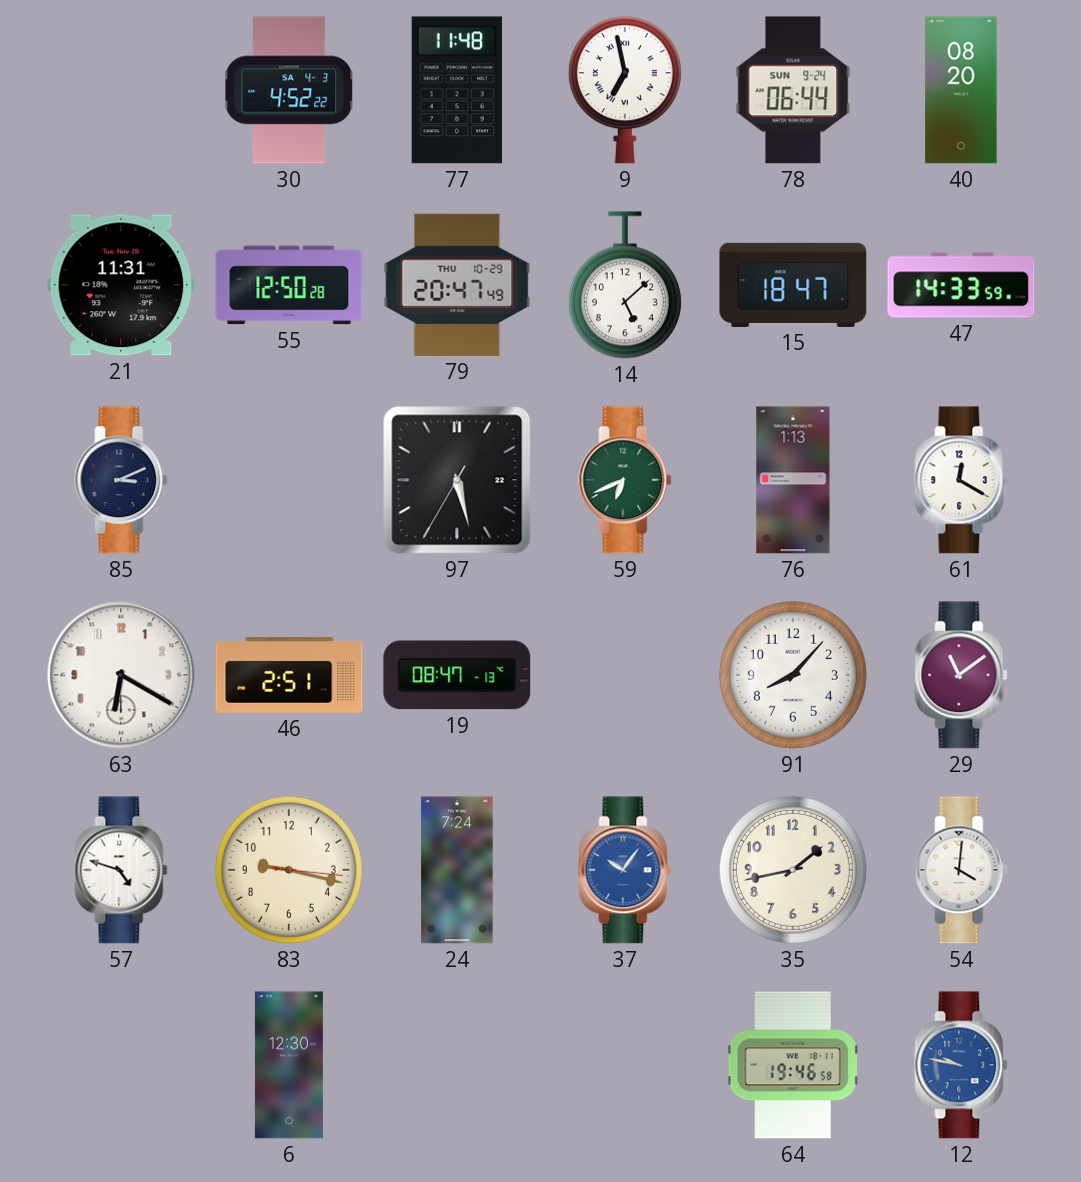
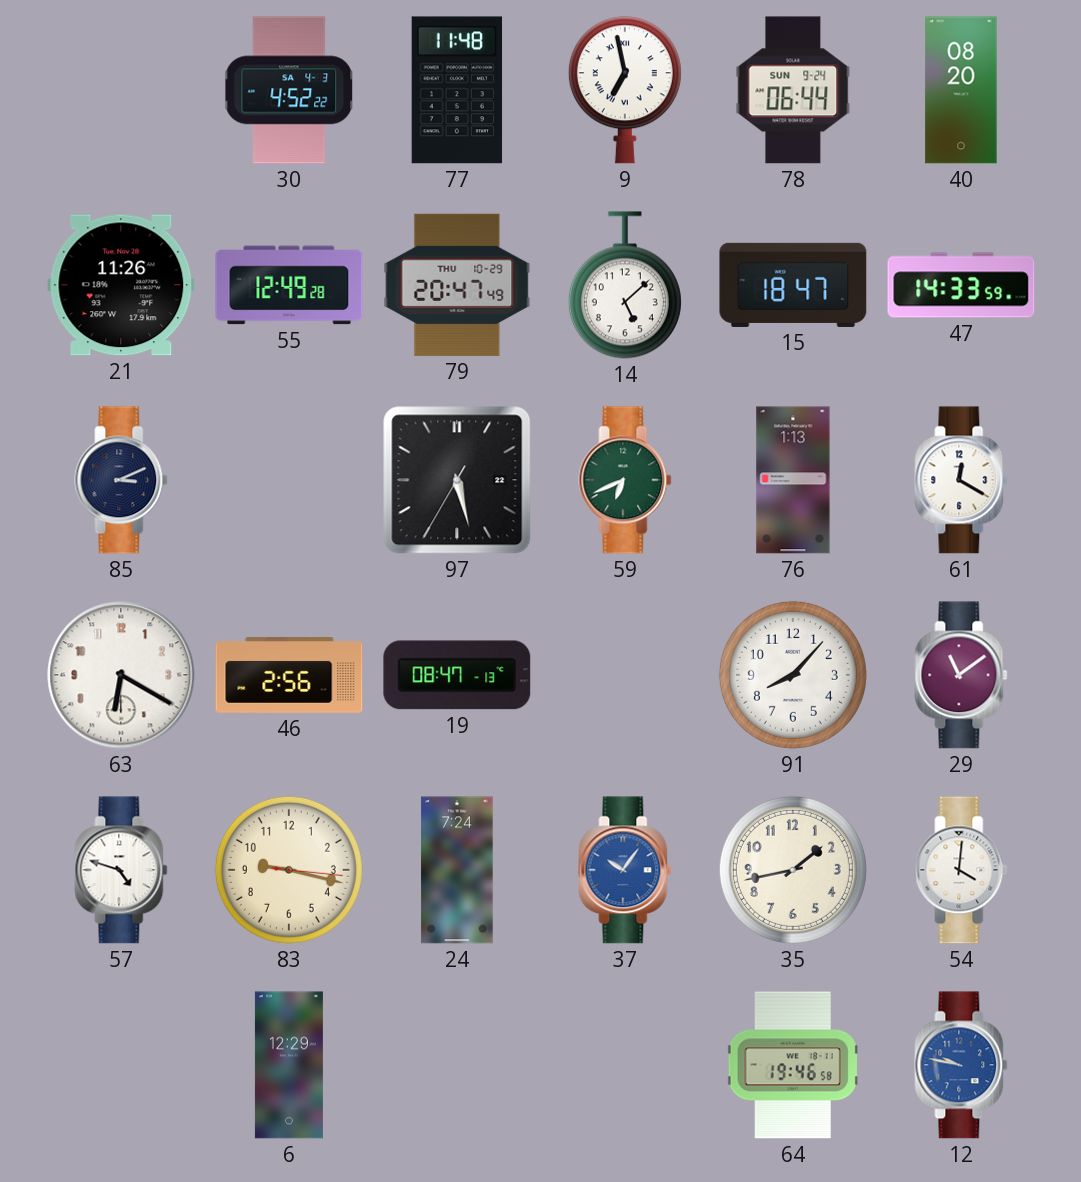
21: 11:31 -> 11:26 (121, 285)
55: 12:50 -> 12:49 (289, 285)
46: 2:51 -> 2:56 (289, 676)
6: 12:30 -> 12:29 (289, 1065)
